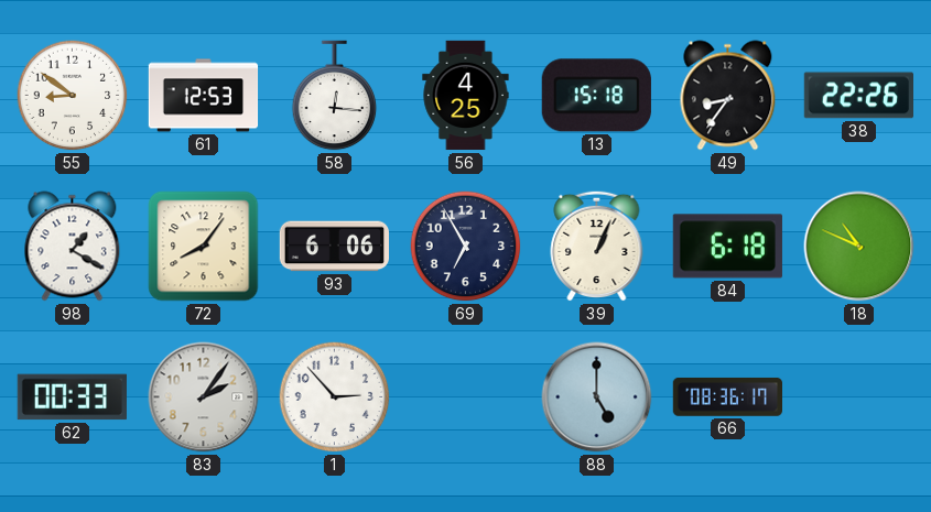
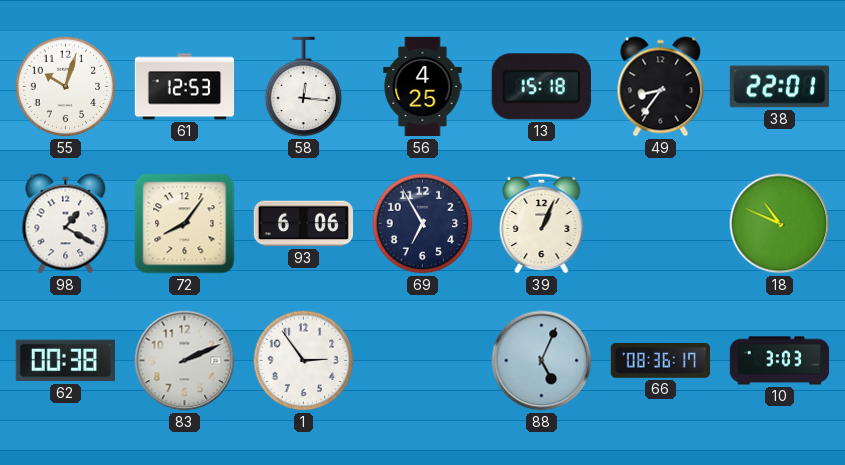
55: 8:51 -> 10:03 (66, 87)
38: 22:26 -> 22:01 (779, 87)
84: 6:18 -> none (727, 247)
62: 00:33 -> 00:38 (65, 361)
83: 2:06 -> 2:11 (185, 361)
1: 2:53 -> 2:54 (304, 361)
88: 5:00 -> 5:04 (542, 361)
10: none -> 3:03 (780, 361)
